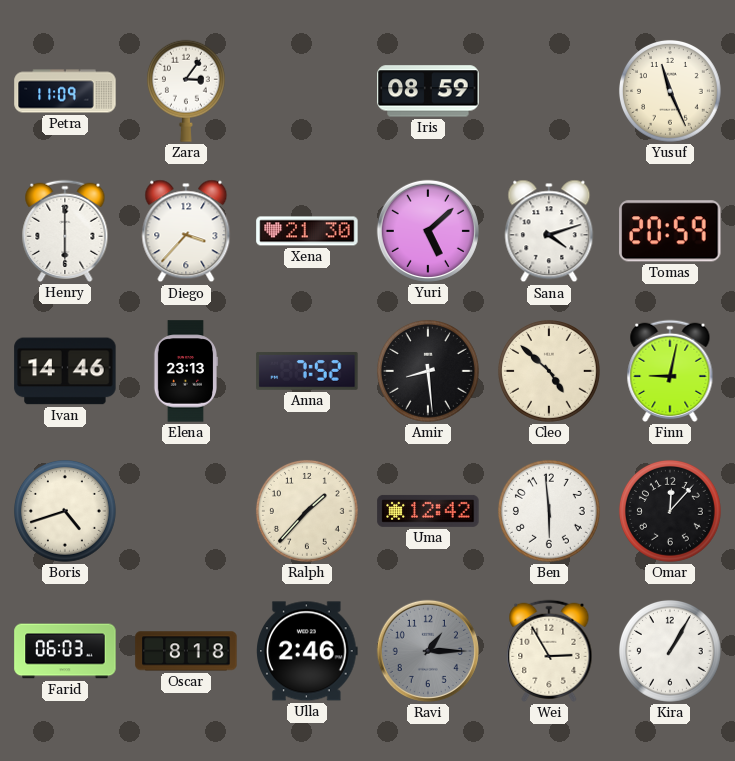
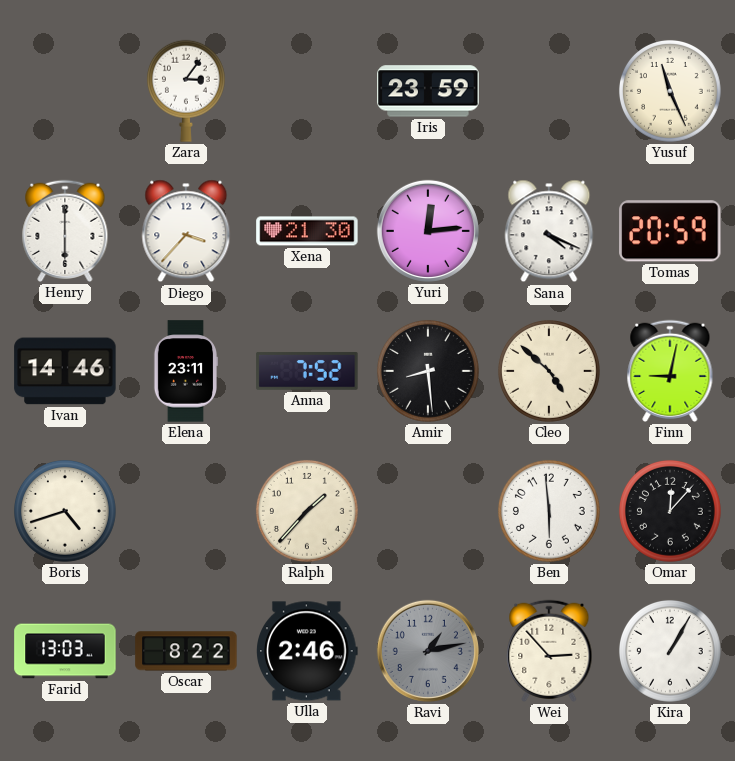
Petra: 11:09 -> none (65, 91)
Iris: 08:59 -> 23:59 (428, 91)
Yuri: 5:08 -> 12:14 (428, 231)
Sana: 4:12 -> 4:19 (549, 231)
Elena: 23:13 -> 23:11 (185, 371)
Uma: 12:42 -> none (428, 511)
Farid: 06:03 -> 13:03 (65, 651)
Oscar: 8:18 -> 8:22 (186, 651)
Ravi: 1:15 -> 1:13 (428, 651)
Wei: 2:55 -> 2:53 (549, 651)
